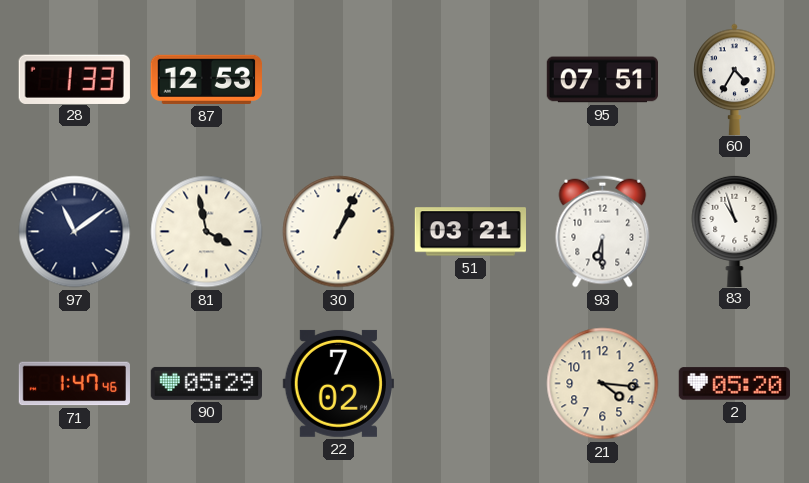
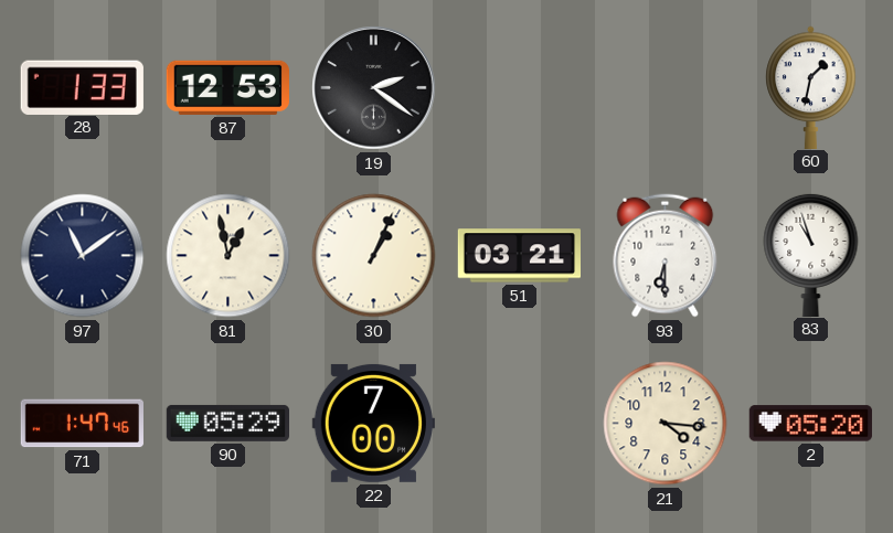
19: none -> 2:21 (374, 88)
95: 07:51 -> none (602, 80)
60: 4:35 -> 1:32 (811, 87)
81: 3:58 -> 12:58 (228, 256)
22: 7:02 -> 7:00 (373, 423)
